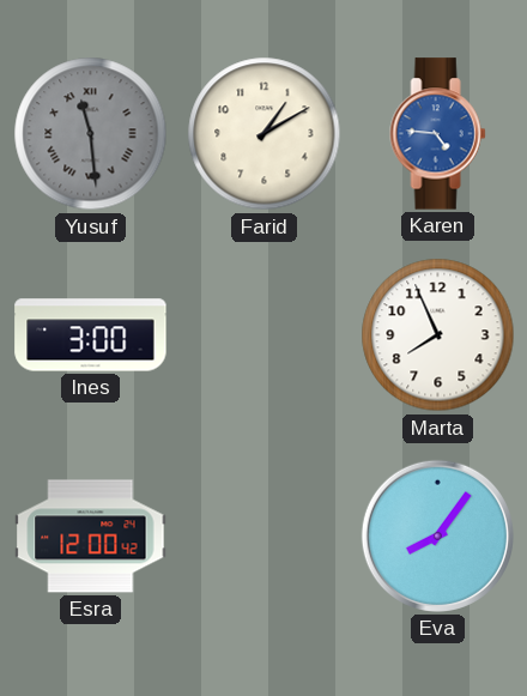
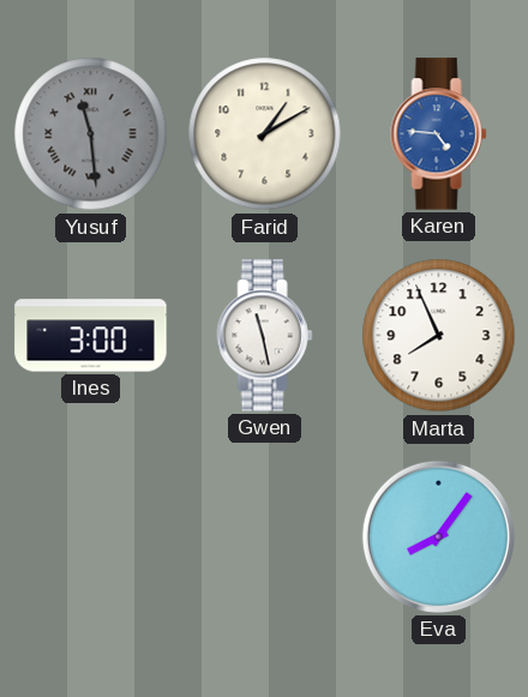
Gwen: none -> 11:28 (265, 336)
Esra: 12:00 -> none (91, 537)
